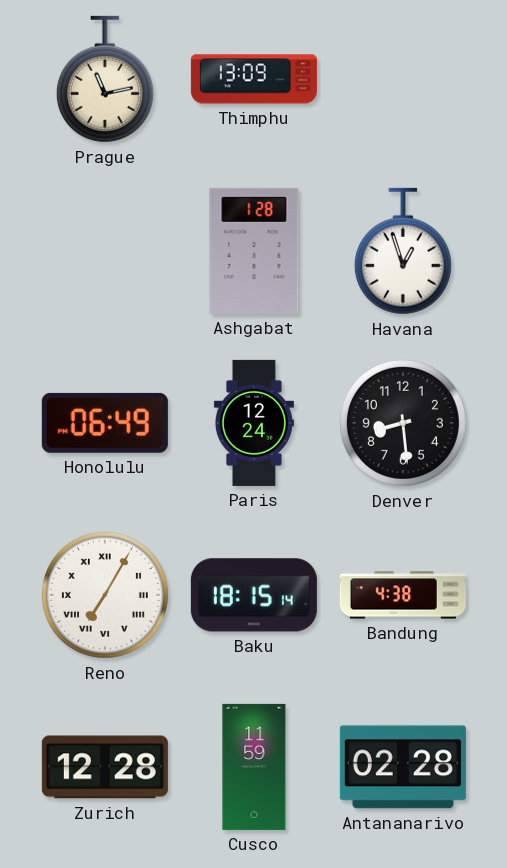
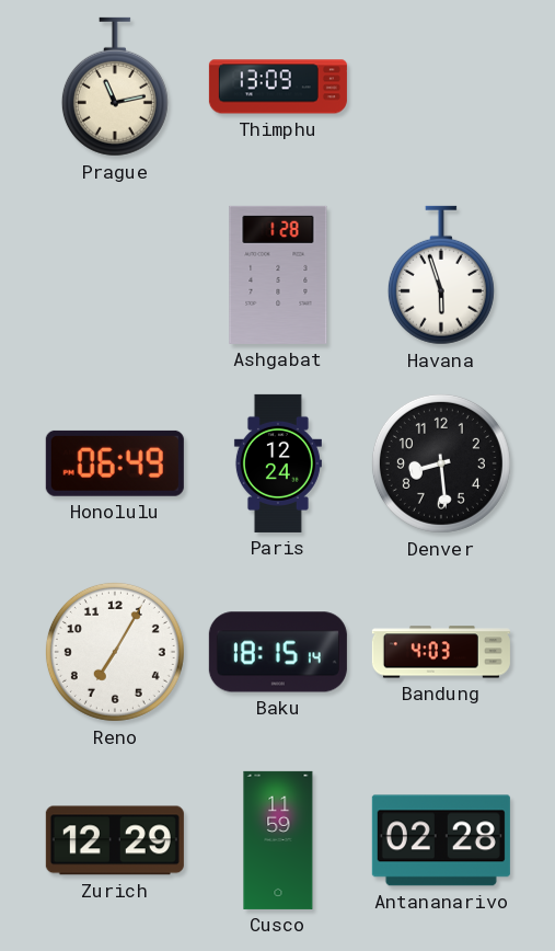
Havana: 12:57 -> 5:57 (441, 275)
Reno numerals: Roman -> Arabic (115, 652)
Bandung: 4:38 -> 4:03 (441, 652)
Zurich: 12:28 -> 12:29 (115, 840)
